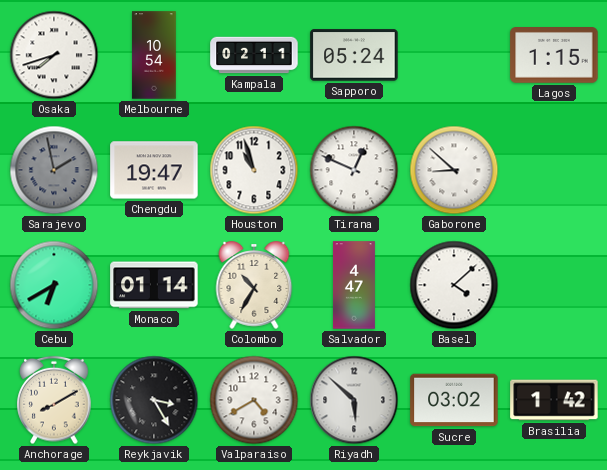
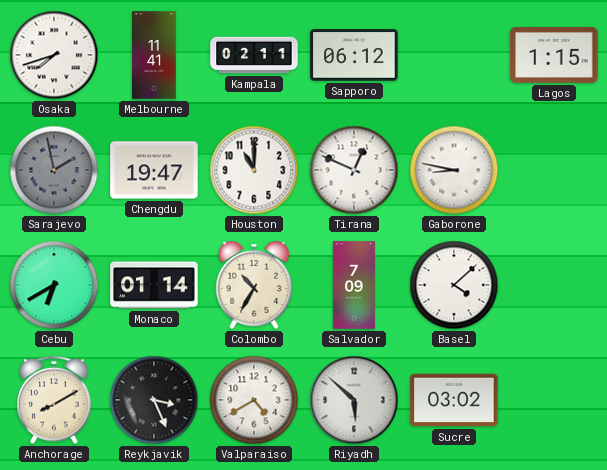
Melbourne: 10:54 -> 11:41 (154, 55)
Sapporo: 05:24 -> 06:12 (354, 55)
Houston: 10:57 -> 11:00 (254, 170)
Gaborone: 8:52 -> 8:47 (454, 170)
Salvador: 4:47 -> 7:09 (354, 285)
Reykjavik: 3:25 -> 3:26 (154, 400)
Brasilia: 1:42 -> none (554, 400)
